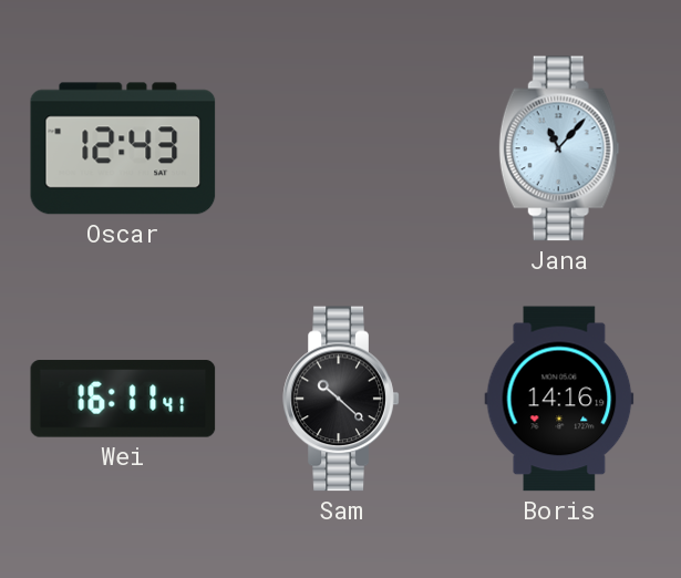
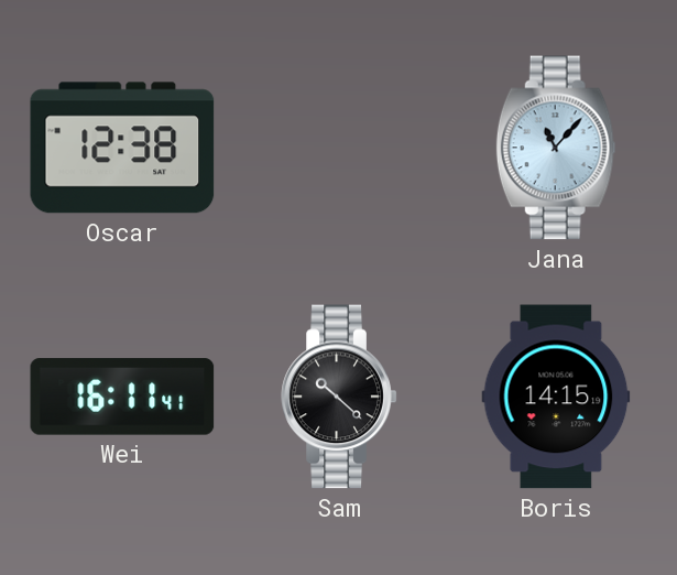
Oscar: 12:43 -> 12:38 (122, 148)
Boris: 14:16 -> 14:15 (556, 397)
